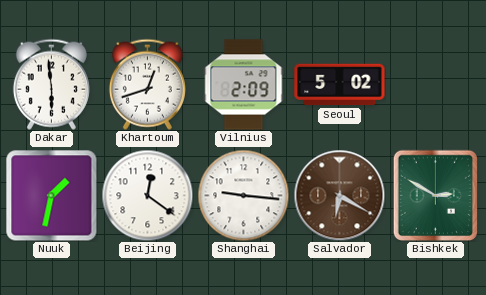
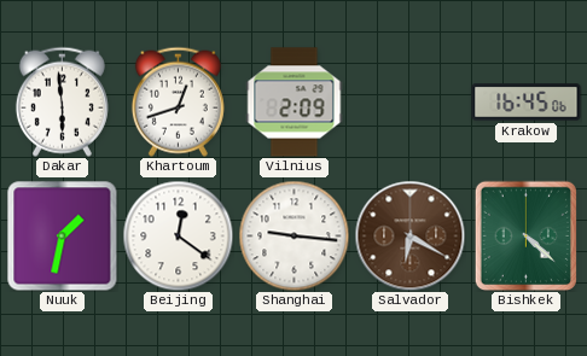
Seoul: 5:02 -> none (340, 85)
Krakow: none -> 16:45 (527, 103)
Bishkek: 2:50 -> 4:22 (525, 235)
